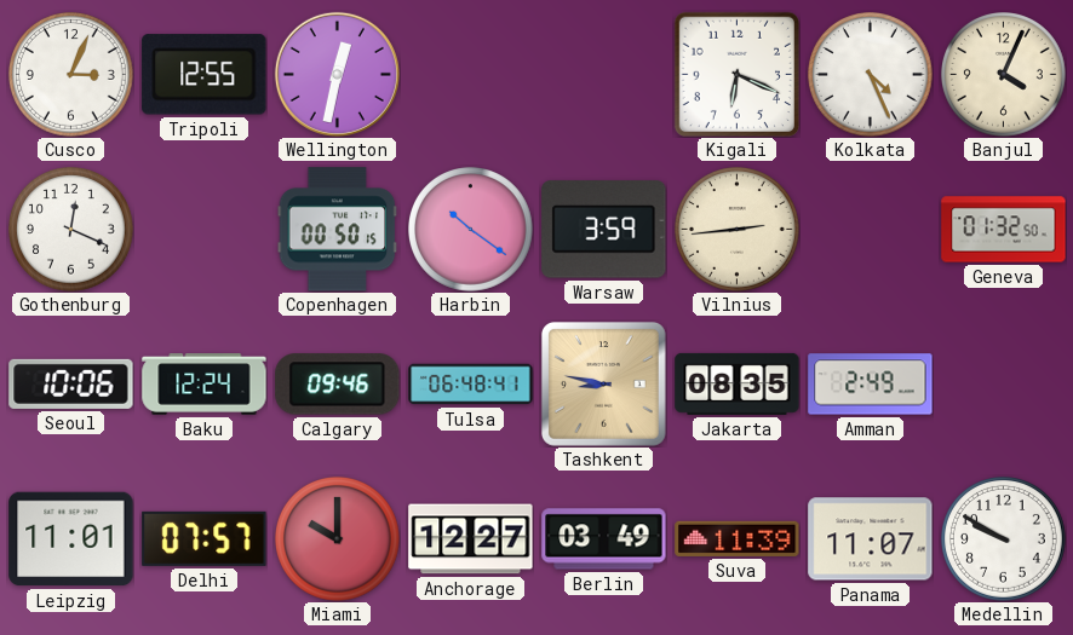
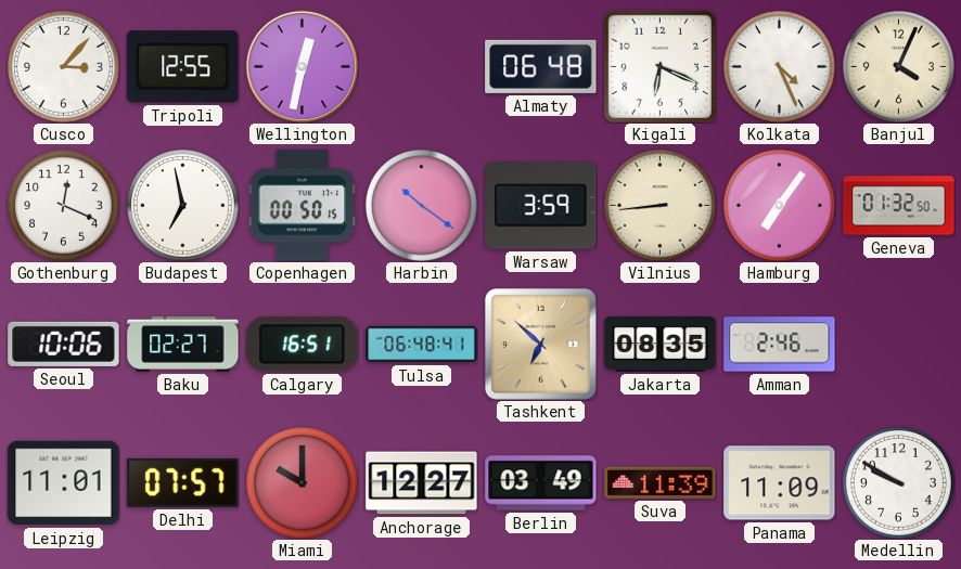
Cusco: 3:04 -> 3:07 (64, 67)
Almaty: none -> 06:48 (541, 66)
Budapest: none -> 6:58 (183, 206)
Vilnius: 2:44 -> 8:44 (661, 206)
Hamburg: none -> 7:06 (780, 206)
Baku: 12:24 -> 02:27 (183, 345)
Calgary: 09:46 -> 16:51 (303, 345)
Tashkent: 8:47 -> 6:52 (540, 344)
Amman: 2:49 -> 2:46 (780, 345)
Panama: 11:07 -> 11:09 (780, 483)
